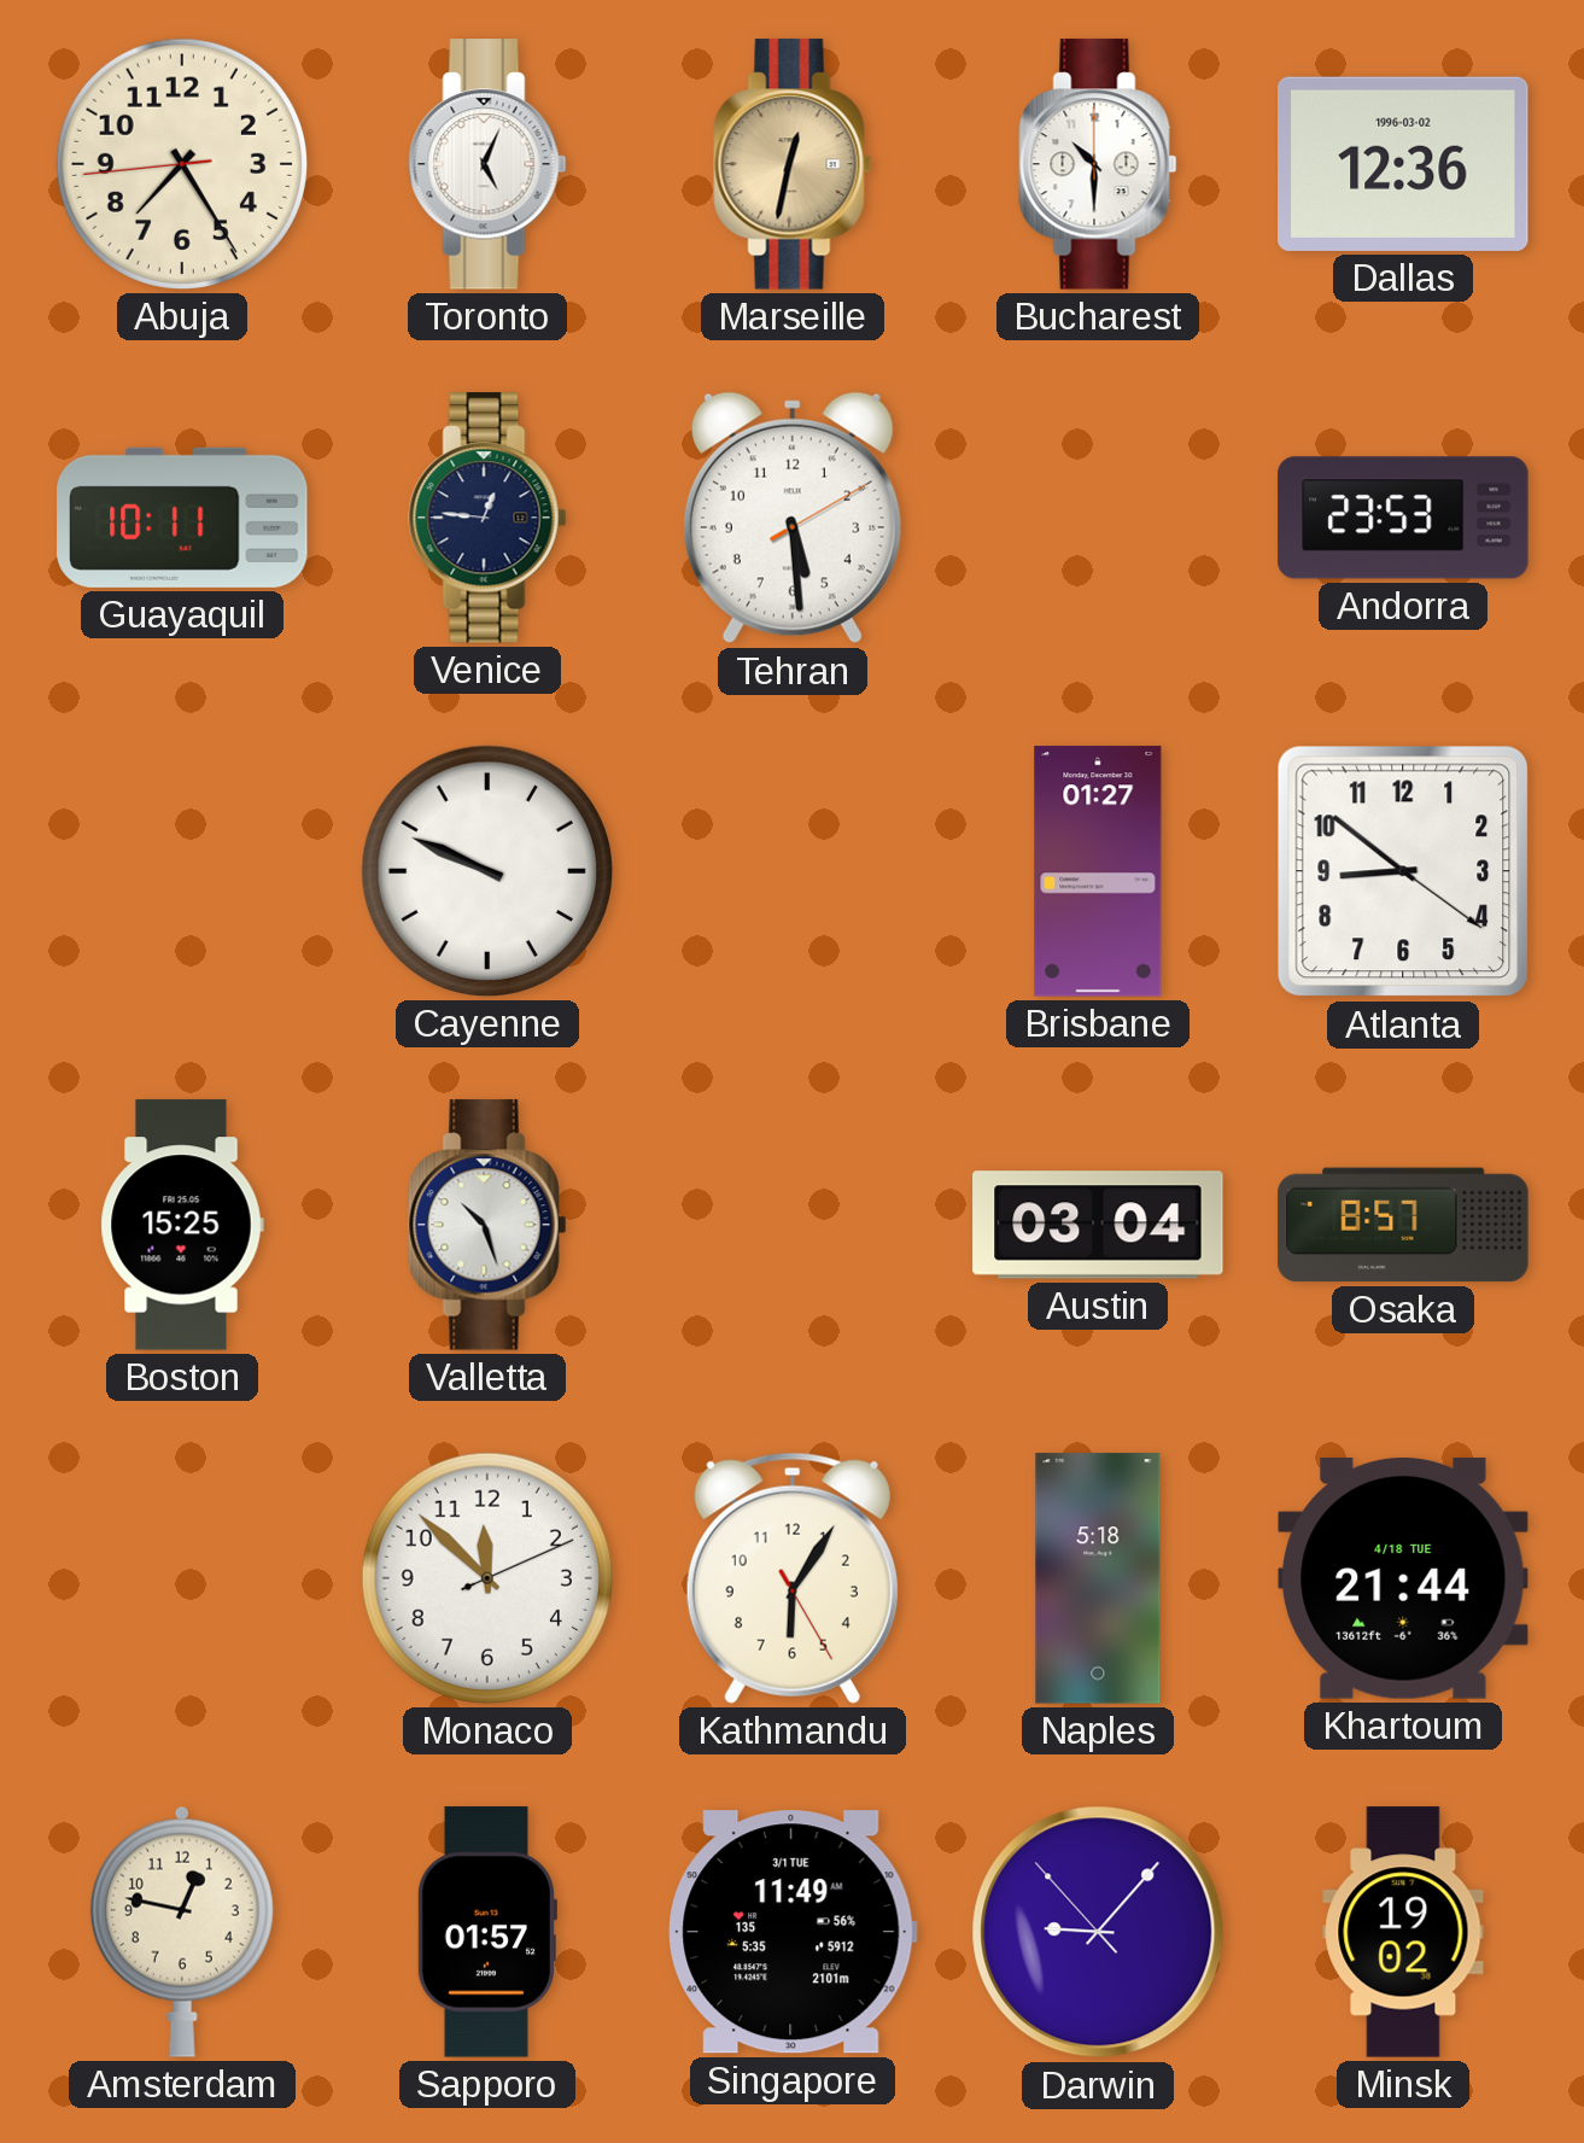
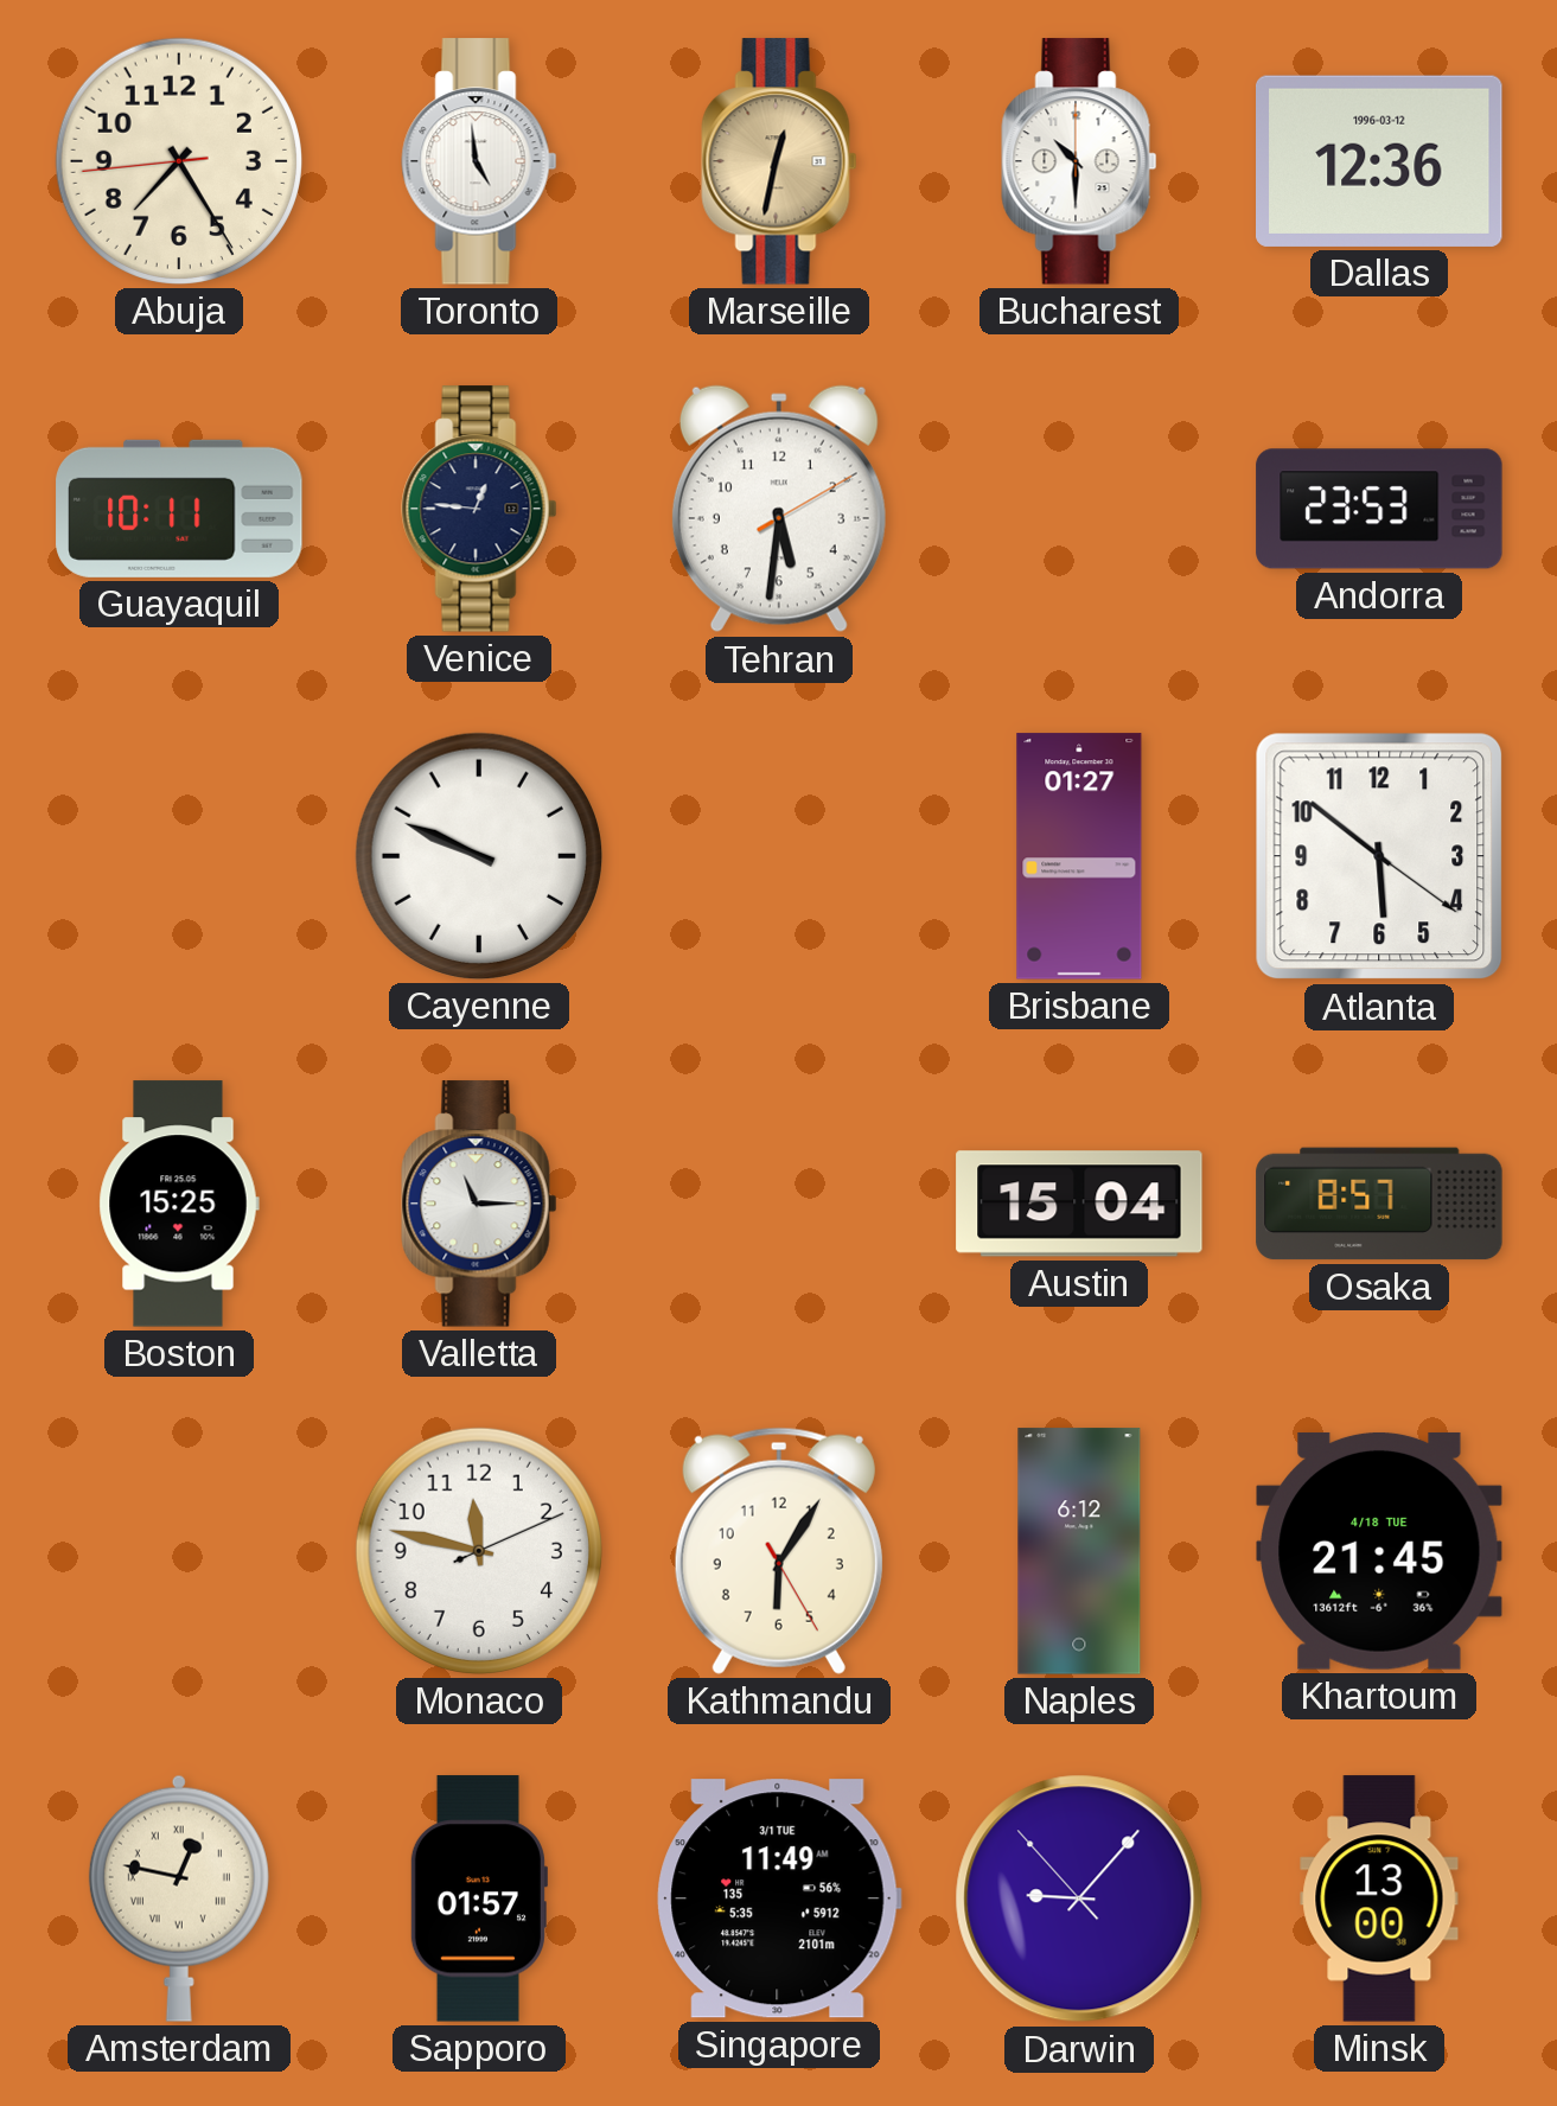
Toronto: 5:04 -> 4:59 (479, 161)
Dallas date: 1996-03-02 -> 1996-03-12 (1380, 161)
Tehran: 5:29 -> 5:31 (779, 509)
Atlanta: 8:51 -> 5:51 (1379, 856)
Valletta: 10:27 -> 11:15 (479, 1204)
Austin: 03:04 -> 15:04 (1079, 1204)
Monaco: 11:52 -> 11:47 (479, 1551)
Naples: 5:18 -> 6:12 (1079, 1551)
Khartoum: 21:44 -> 21:45 (1380, 1551)
Amsterdam numerals: Arabic -> Roman (179, 1898)
Minsk: 19:02 -> 13:00 (1379, 1898)
